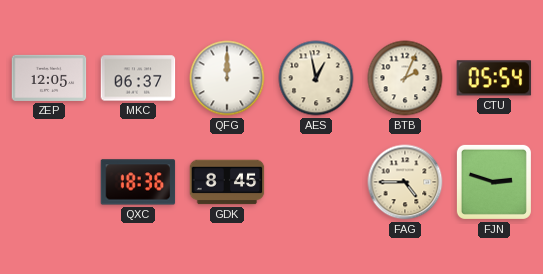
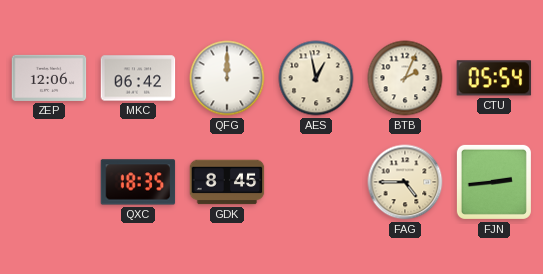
ZEP: 12:05 -> 12:06 (49, 78)
MKC: 06:37 -> 06:42 (138, 78)
QXC: 18:36 -> 18:35 (138, 182)
FJN: 2:48 -> 2:44 (494, 182)
